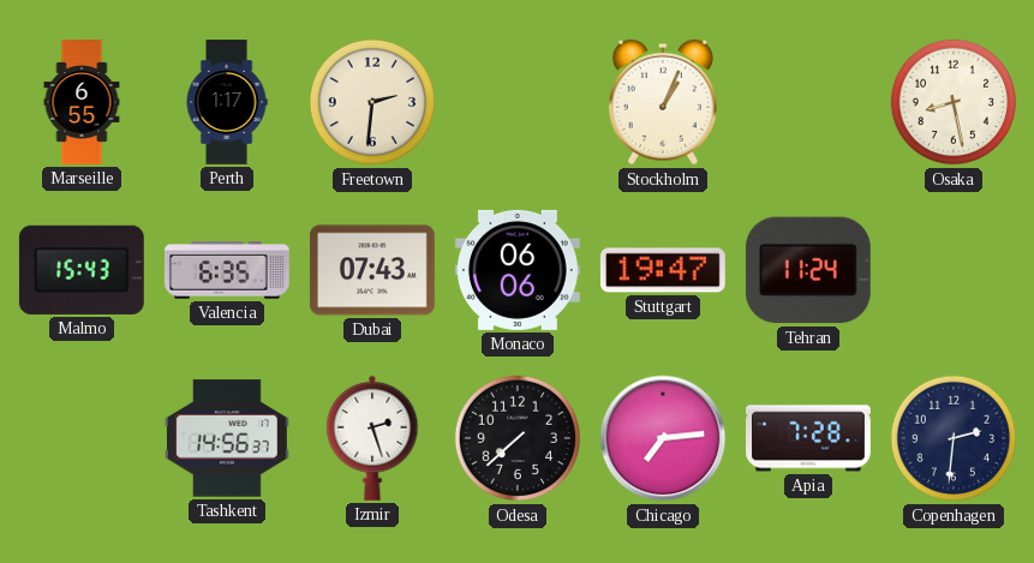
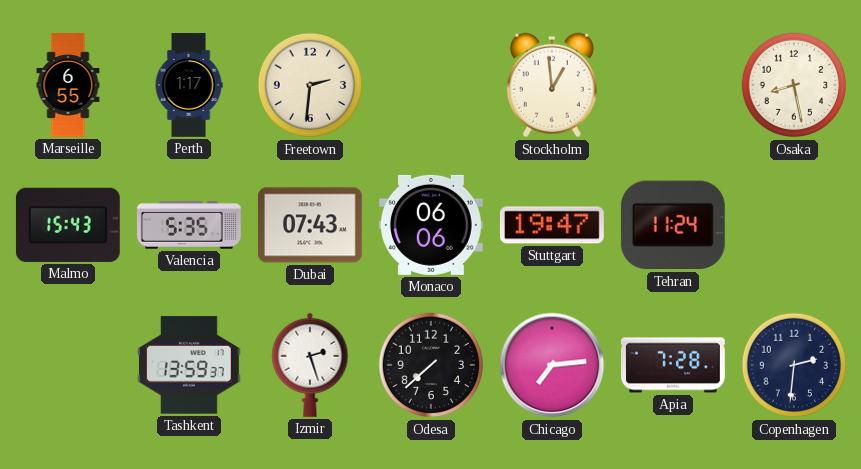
Stockholm: 1:04 -> 12:59 (552, 85)
Valencia: 6:35 -> 5:35 (189, 226)
Tashkent: 14:56 -> 13:59 (189, 365)
